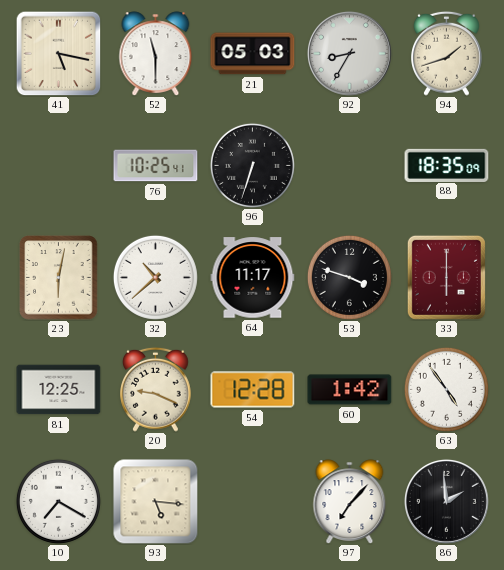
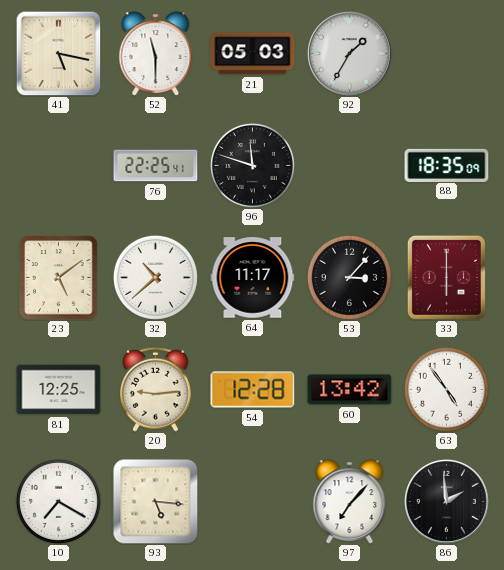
92: 8:35 -> 1:35 (349, 53)
94: 1:42 -> none (447, 53)
76: 10:25 -> 22:25 (156, 166)
96: 6:33 -> 11:48 (252, 165)
23: 6:02 -> 5:09 (59, 278)
53: 3:48 -> 3:07 (349, 277)
20: 9:19 -> 9:14 (156, 389)
60: 1:42 -> 13:42 (350, 390)
